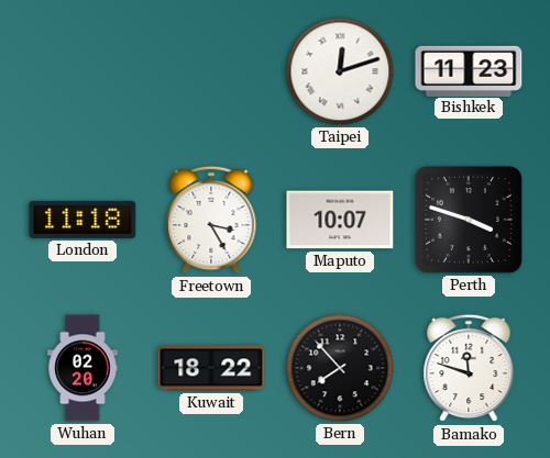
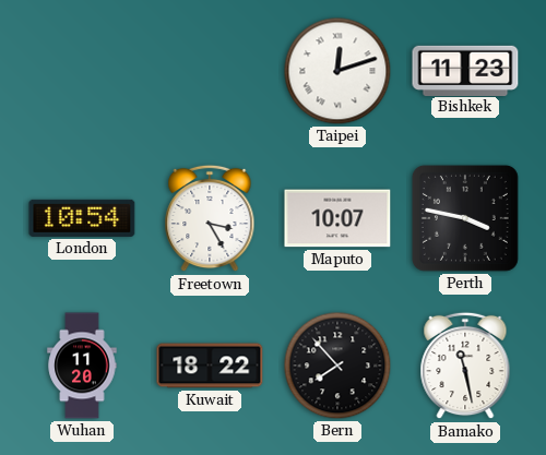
London: 11:18 -> 10:54 (82, 218)
Perth: 3:48 -> 3:47 (465, 218)
Wuhan: 02:20 -> 11:20 (82, 366)
Bamako: 11:48 -> 11:28 (465, 366)
